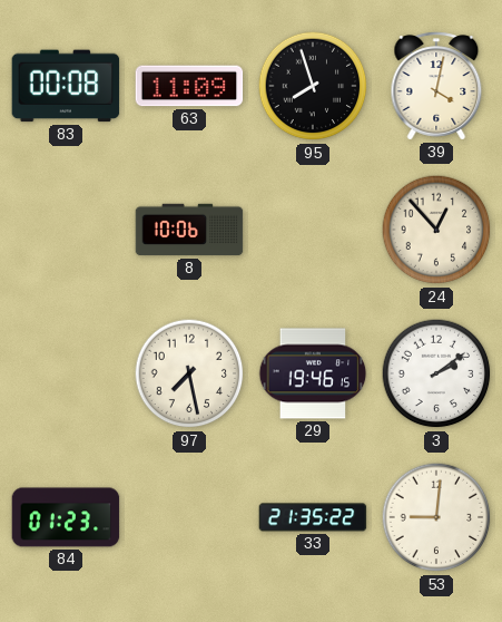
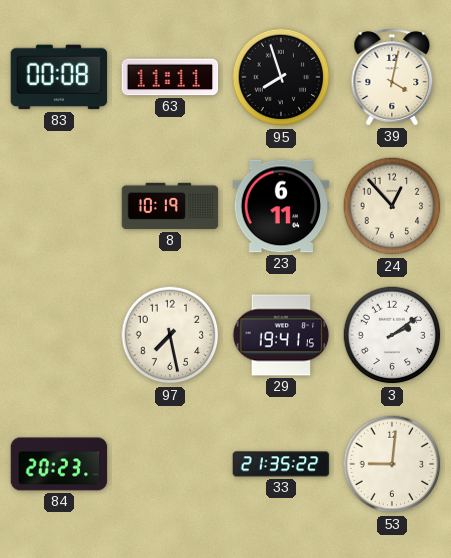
63: 11:09 -> 11:11 (170, 77)
8: 10:06 -> 10:19 (170, 206)
23: none -> 6:11 (281, 206)
29: 19:46 -> 19:41 (281, 335)
84: 01:23 -> 20:23 (59, 464)
